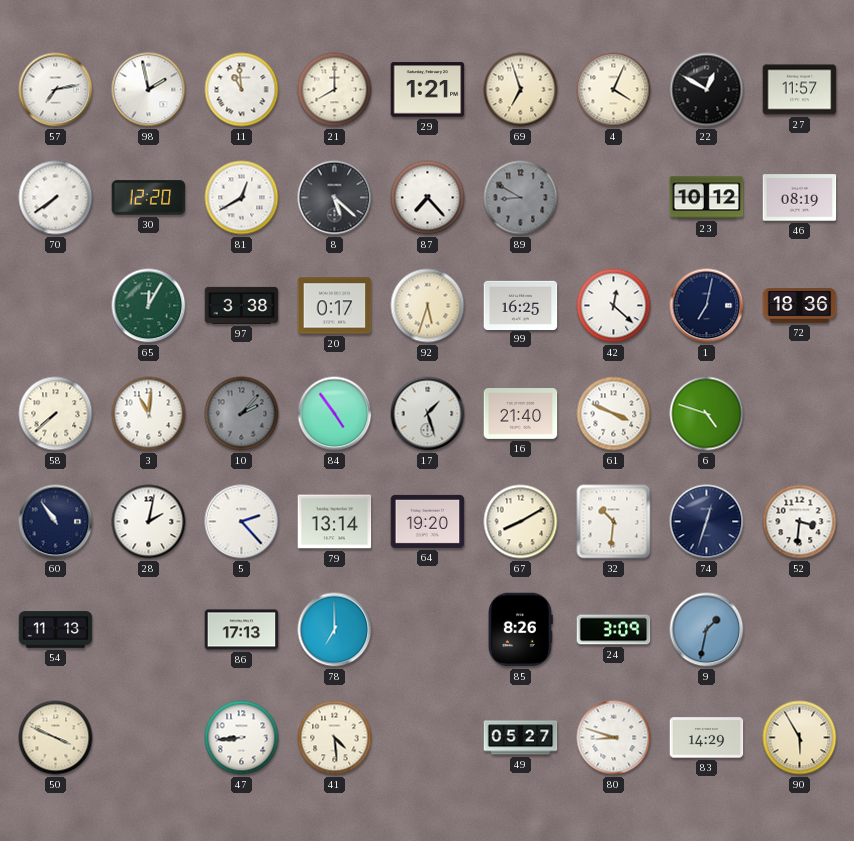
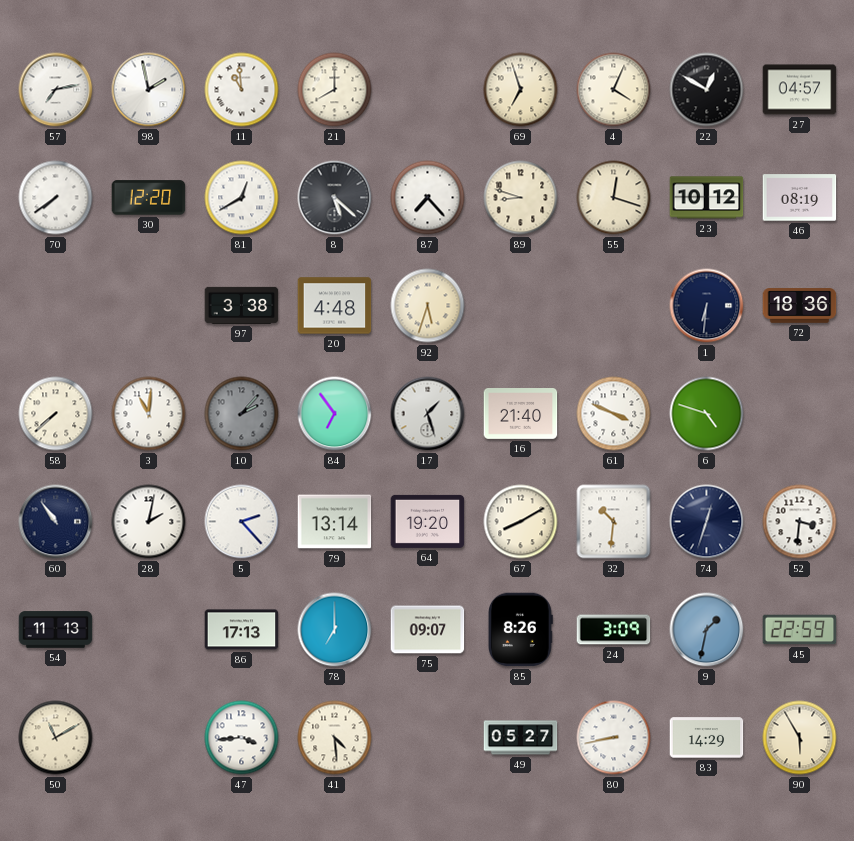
29: 1:21 -> none (428, 90)
27: 11:57 -> 04:57 (800, 90)
89: 8:50 -> 8:48 (521, 198)
89 dial: grey -> cream (521, 198)
55: none -> 12:18 (614, 198)
65: 12:05 -> none (149, 306)
20: 0:17 -> 4:48 (335, 306)
99: 16:25 -> none (521, 305)
42: 12:22 -> none (614, 306)
1: 7:02 -> 6:31 (707, 306)
84: 4:54 -> 6:54 (335, 414)
75: none -> 09:07 (428, 630)
45: none -> 22:59 (800, 630)
50: 3:49 -> 11:10 (56, 738)
47: 8:44 -> 3:44 (242, 738)
80: 8:48 -> 8:43 (614, 738)
